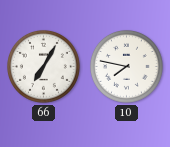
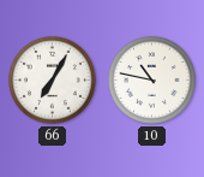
10: 7:47 -> 10:47 (151, 79)
